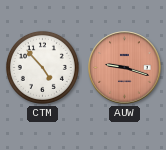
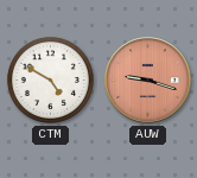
CTM: 4:53 -> 4:50 (50, 80)
